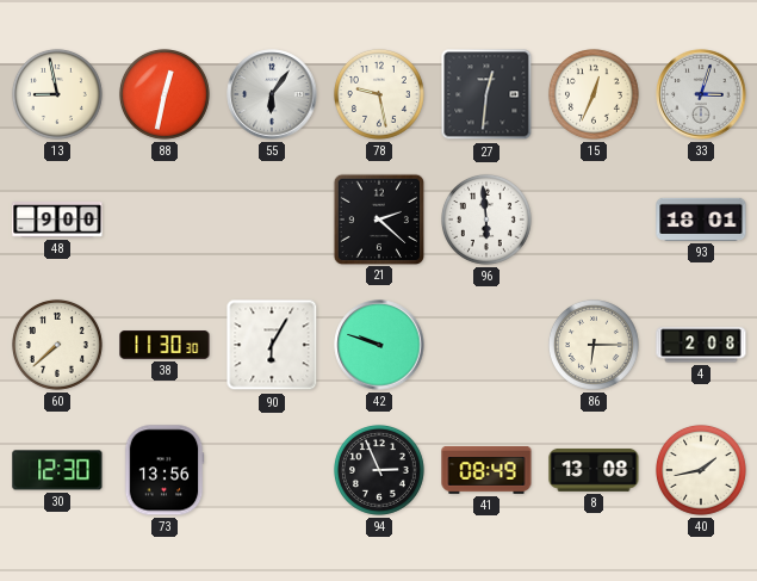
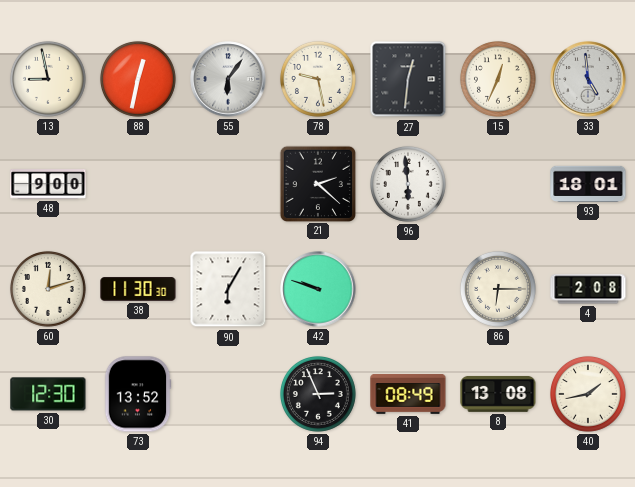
33: 3:03 -> 4:59 (588, 79)
60: 7:38 -> 12:12 (48, 289)
73: 13:56 -> 13:52 (138, 394)
